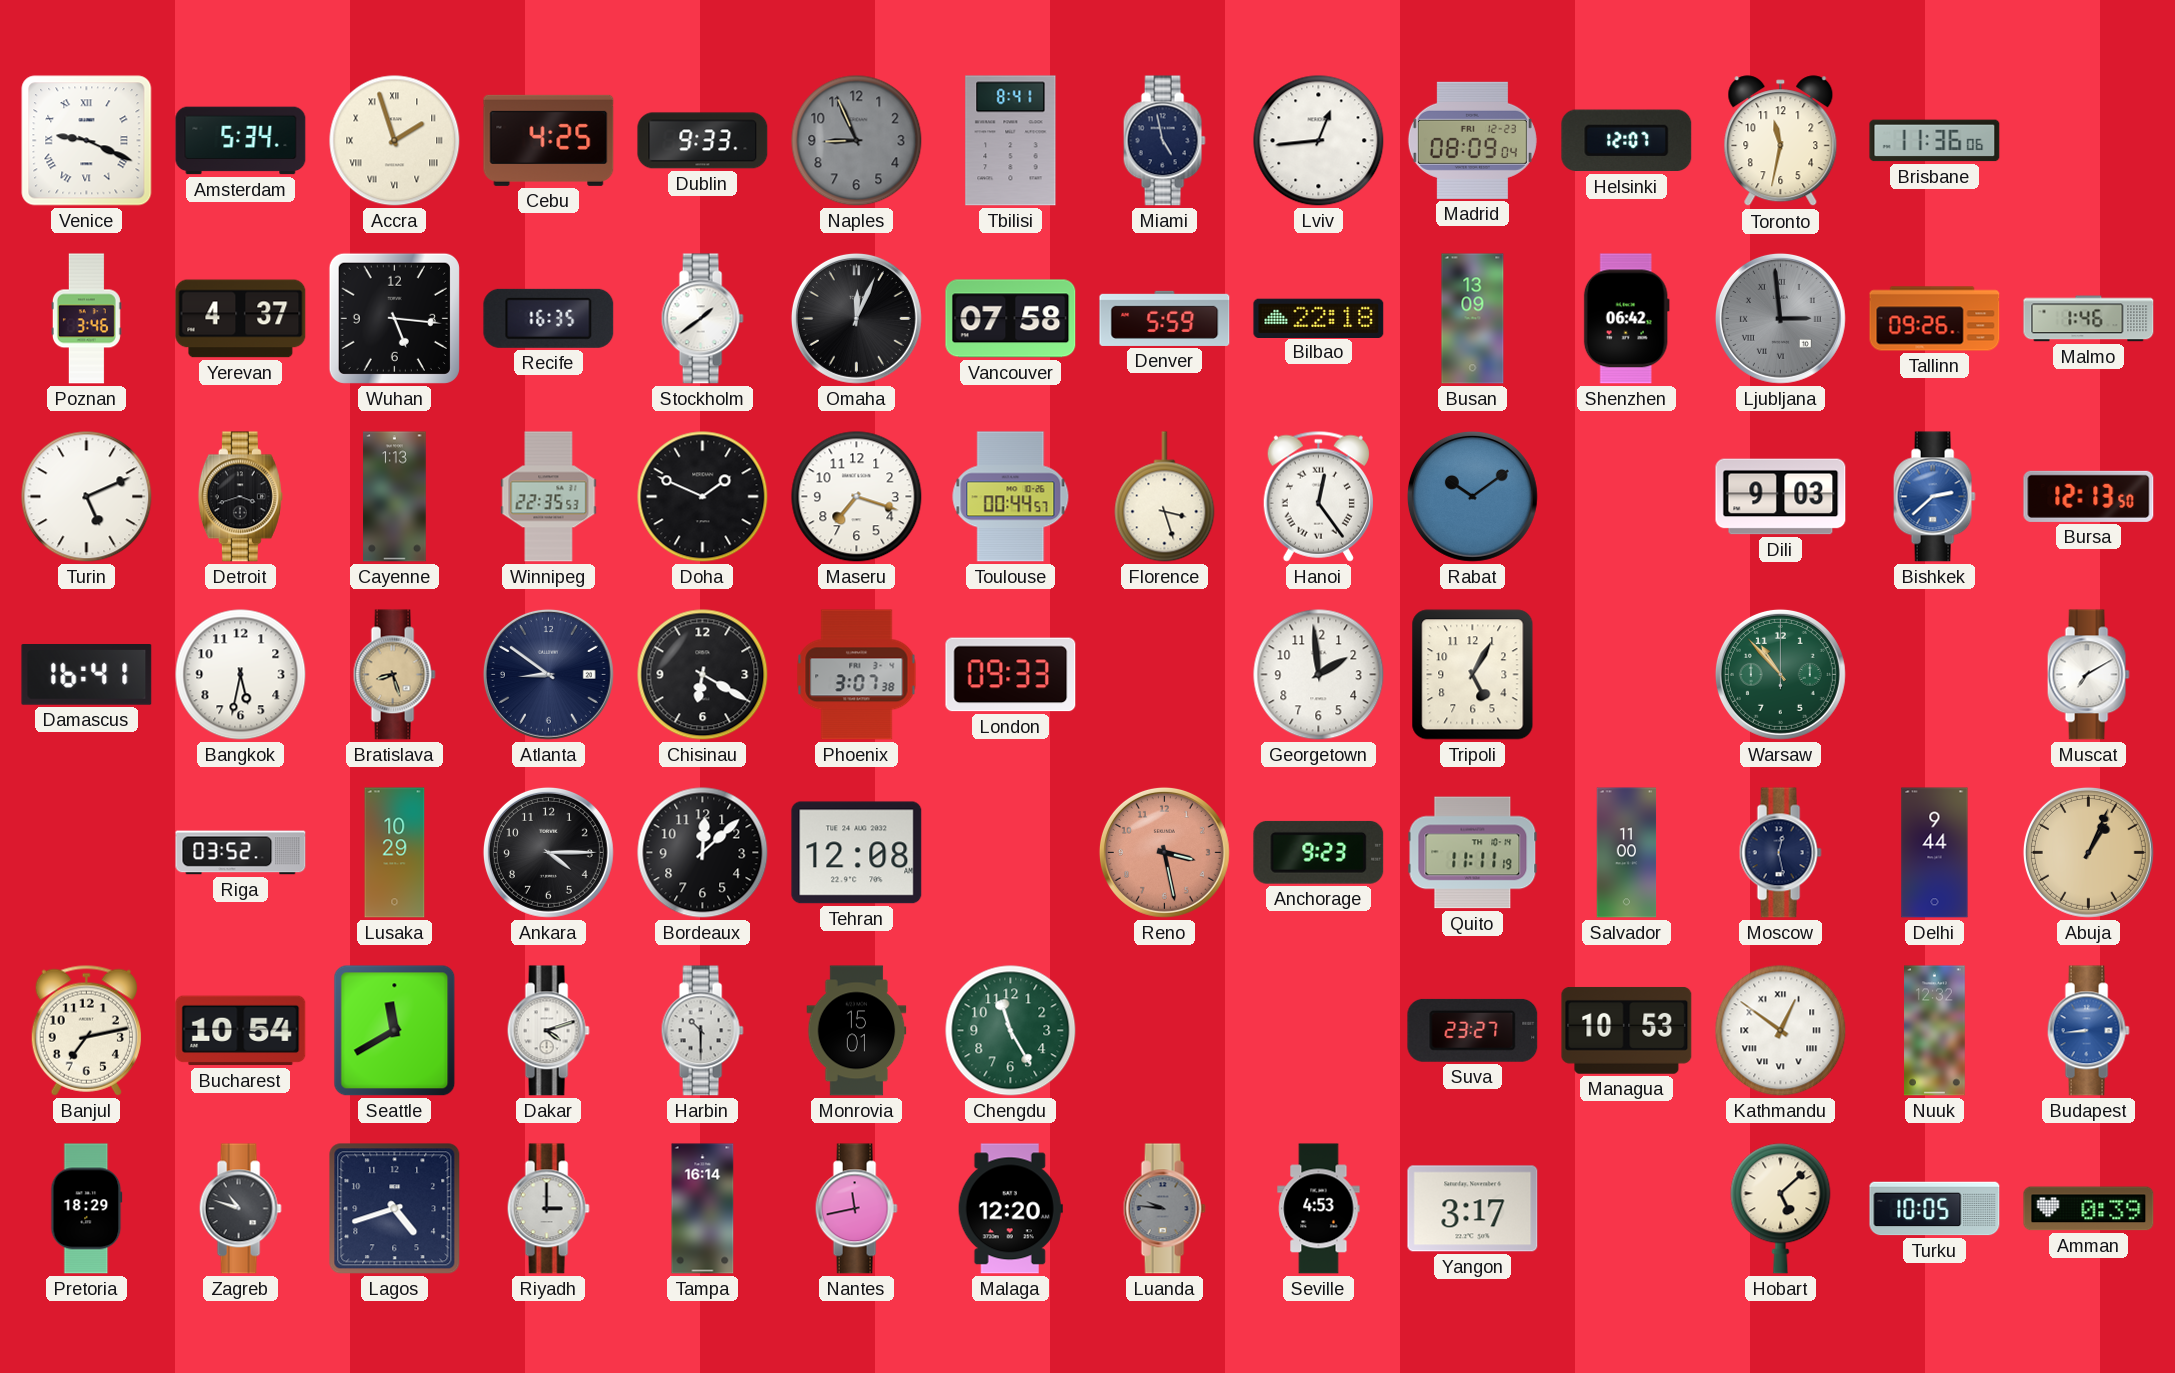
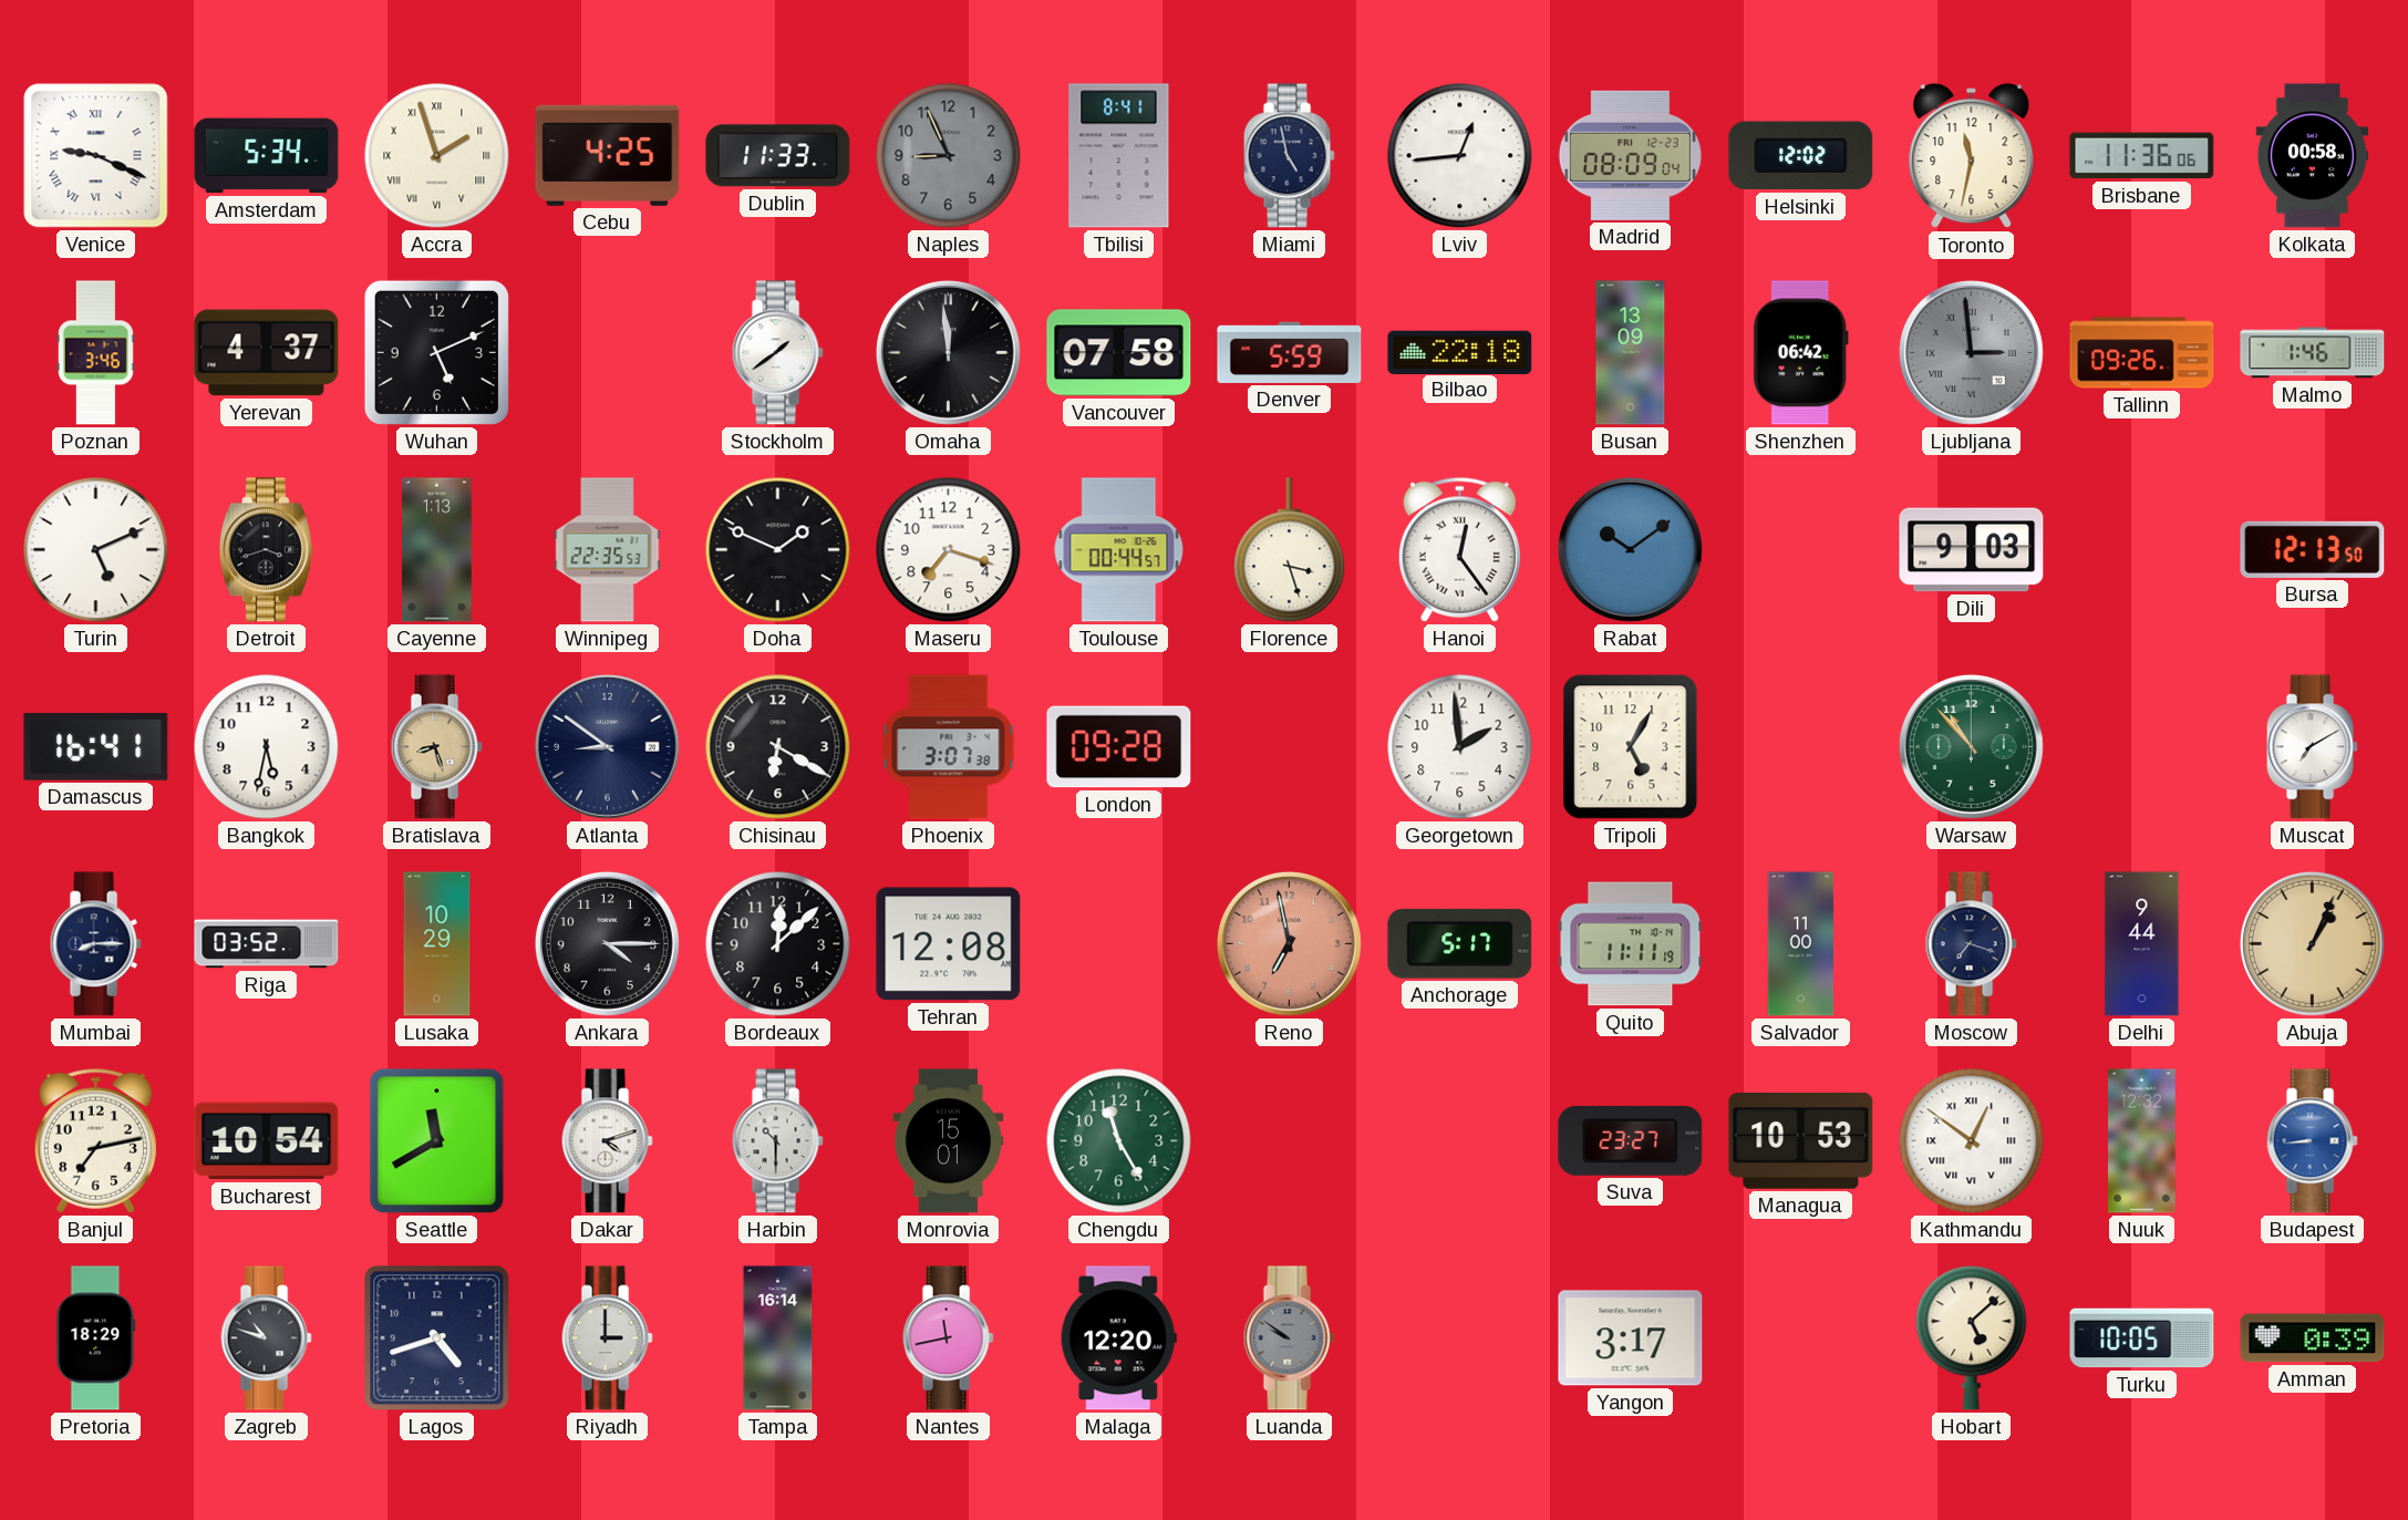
Dublin: 9:33 -> 11:33 (778, 156)
Helsinki: 12:07 -> 12:02 (1801, 156)
Kolkata: none -> 00:58 (2313, 156)
Wuhan: 5:16 -> 5:11 (436, 352)
Recife: 16:35 -> none (549, 318)
Omaha: 12:04 -> 11:59 (948, 352)
Bishkek: 2:38 -> none (1934, 497)
London: 09:33 -> 09:28 (1119, 747)
Mumbai: none -> 8:15 (95, 944)
Reno: 3:28 -> 6:58 (1289, 943)
Anchorage: 9:23 -> 5:17 (1460, 943)
Moscow: 12:28 -> 7:18 (1971, 944)
Luanda: 9:46 -> 9:51 (1289, 1338)
Seville: 4:53 -> none (1319, 1209)
